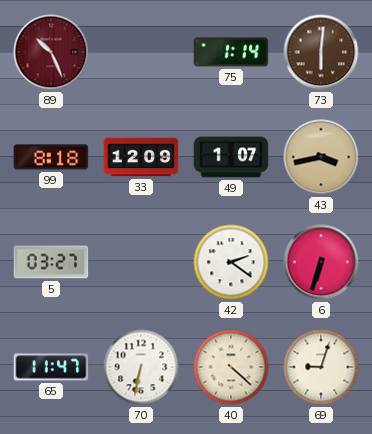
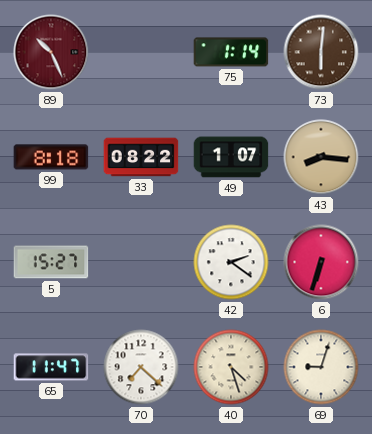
33: 12:09 -> 08:22 (141, 157)
43: 3:43 -> 8:16 (321, 157)
5: 03:27 -> 15:27 (51, 262)
70: 6:32 -> 7:22 (141, 367)
40: 4:22 -> 4:27 (231, 367)
